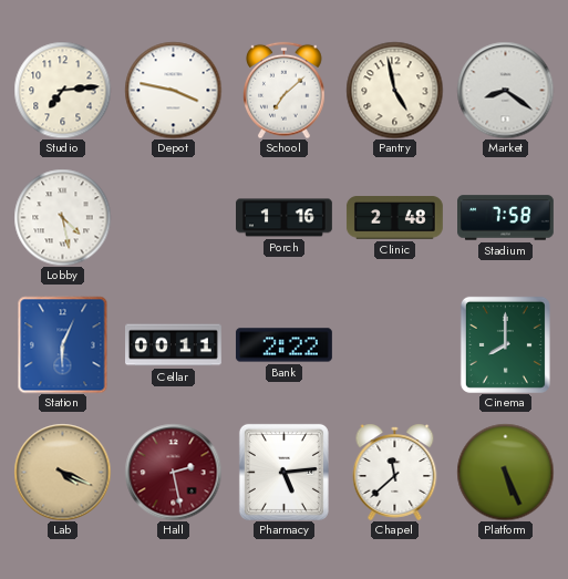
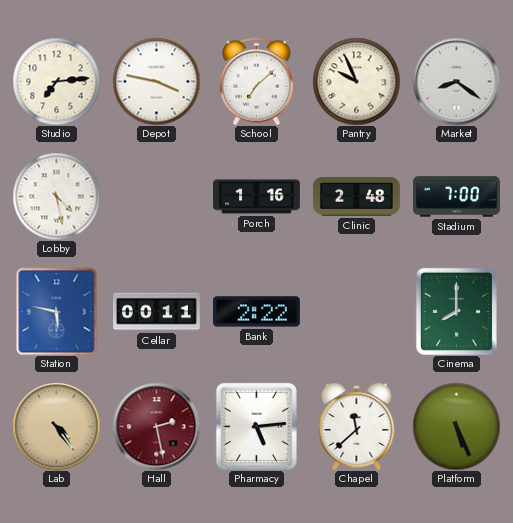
Pantry: 4:58 -> 9:56 (356, 81)
Stadium: 7:58 -> 7:00 (457, 197)
Station: 6:04 -> 5:47 (57, 311)
Lab: 4:19 -> 4:24 (56, 426)
